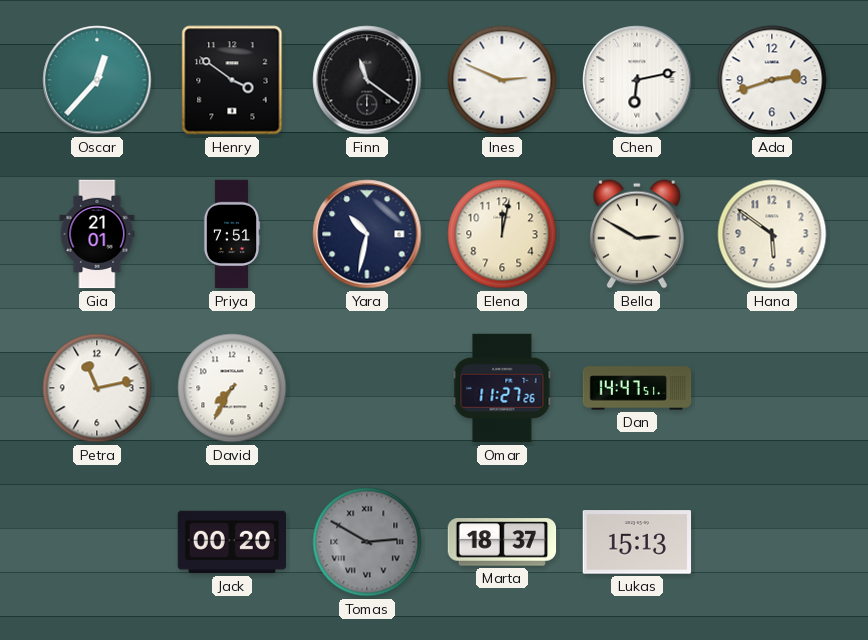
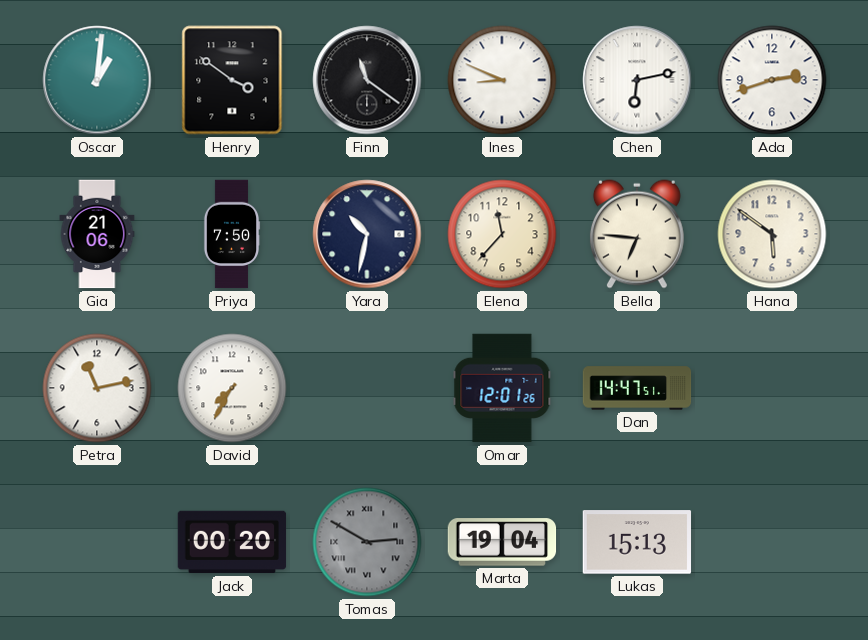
Oscar: 12:37 -> 1:01 (97, 80)
Ines: 2:49 -> 8:49 (502, 80)
Gia: 21:01 -> 21:06 (97, 234)
Priya: 7:51 -> 7:50 (232, 234)
Elena: 12:02 -> 11:37 (502, 234)
Bella: 2:50 -> 6:46 (637, 234)
Omar: 11:27 -> 12:01 (502, 388)
Marta: 18:37 -> 19:04 (502, 542)
